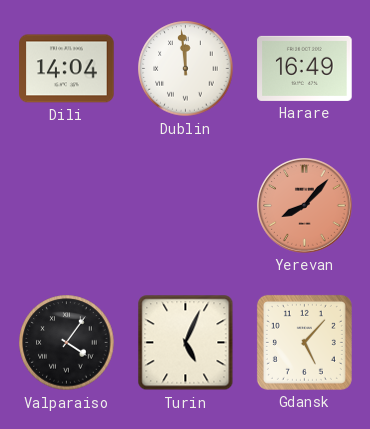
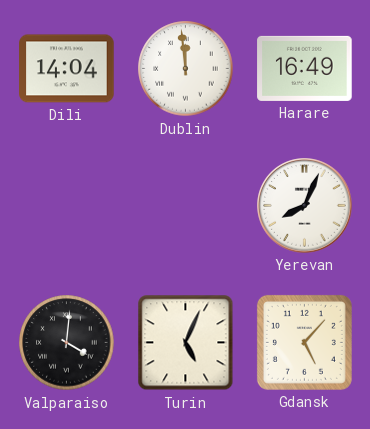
Yerevan: 8:07 -> 8:04 (305, 206)
Yerevan dial: salmon -> white (305, 206)
Valparaiso: 4:06 -> 4:01 (67, 343)
